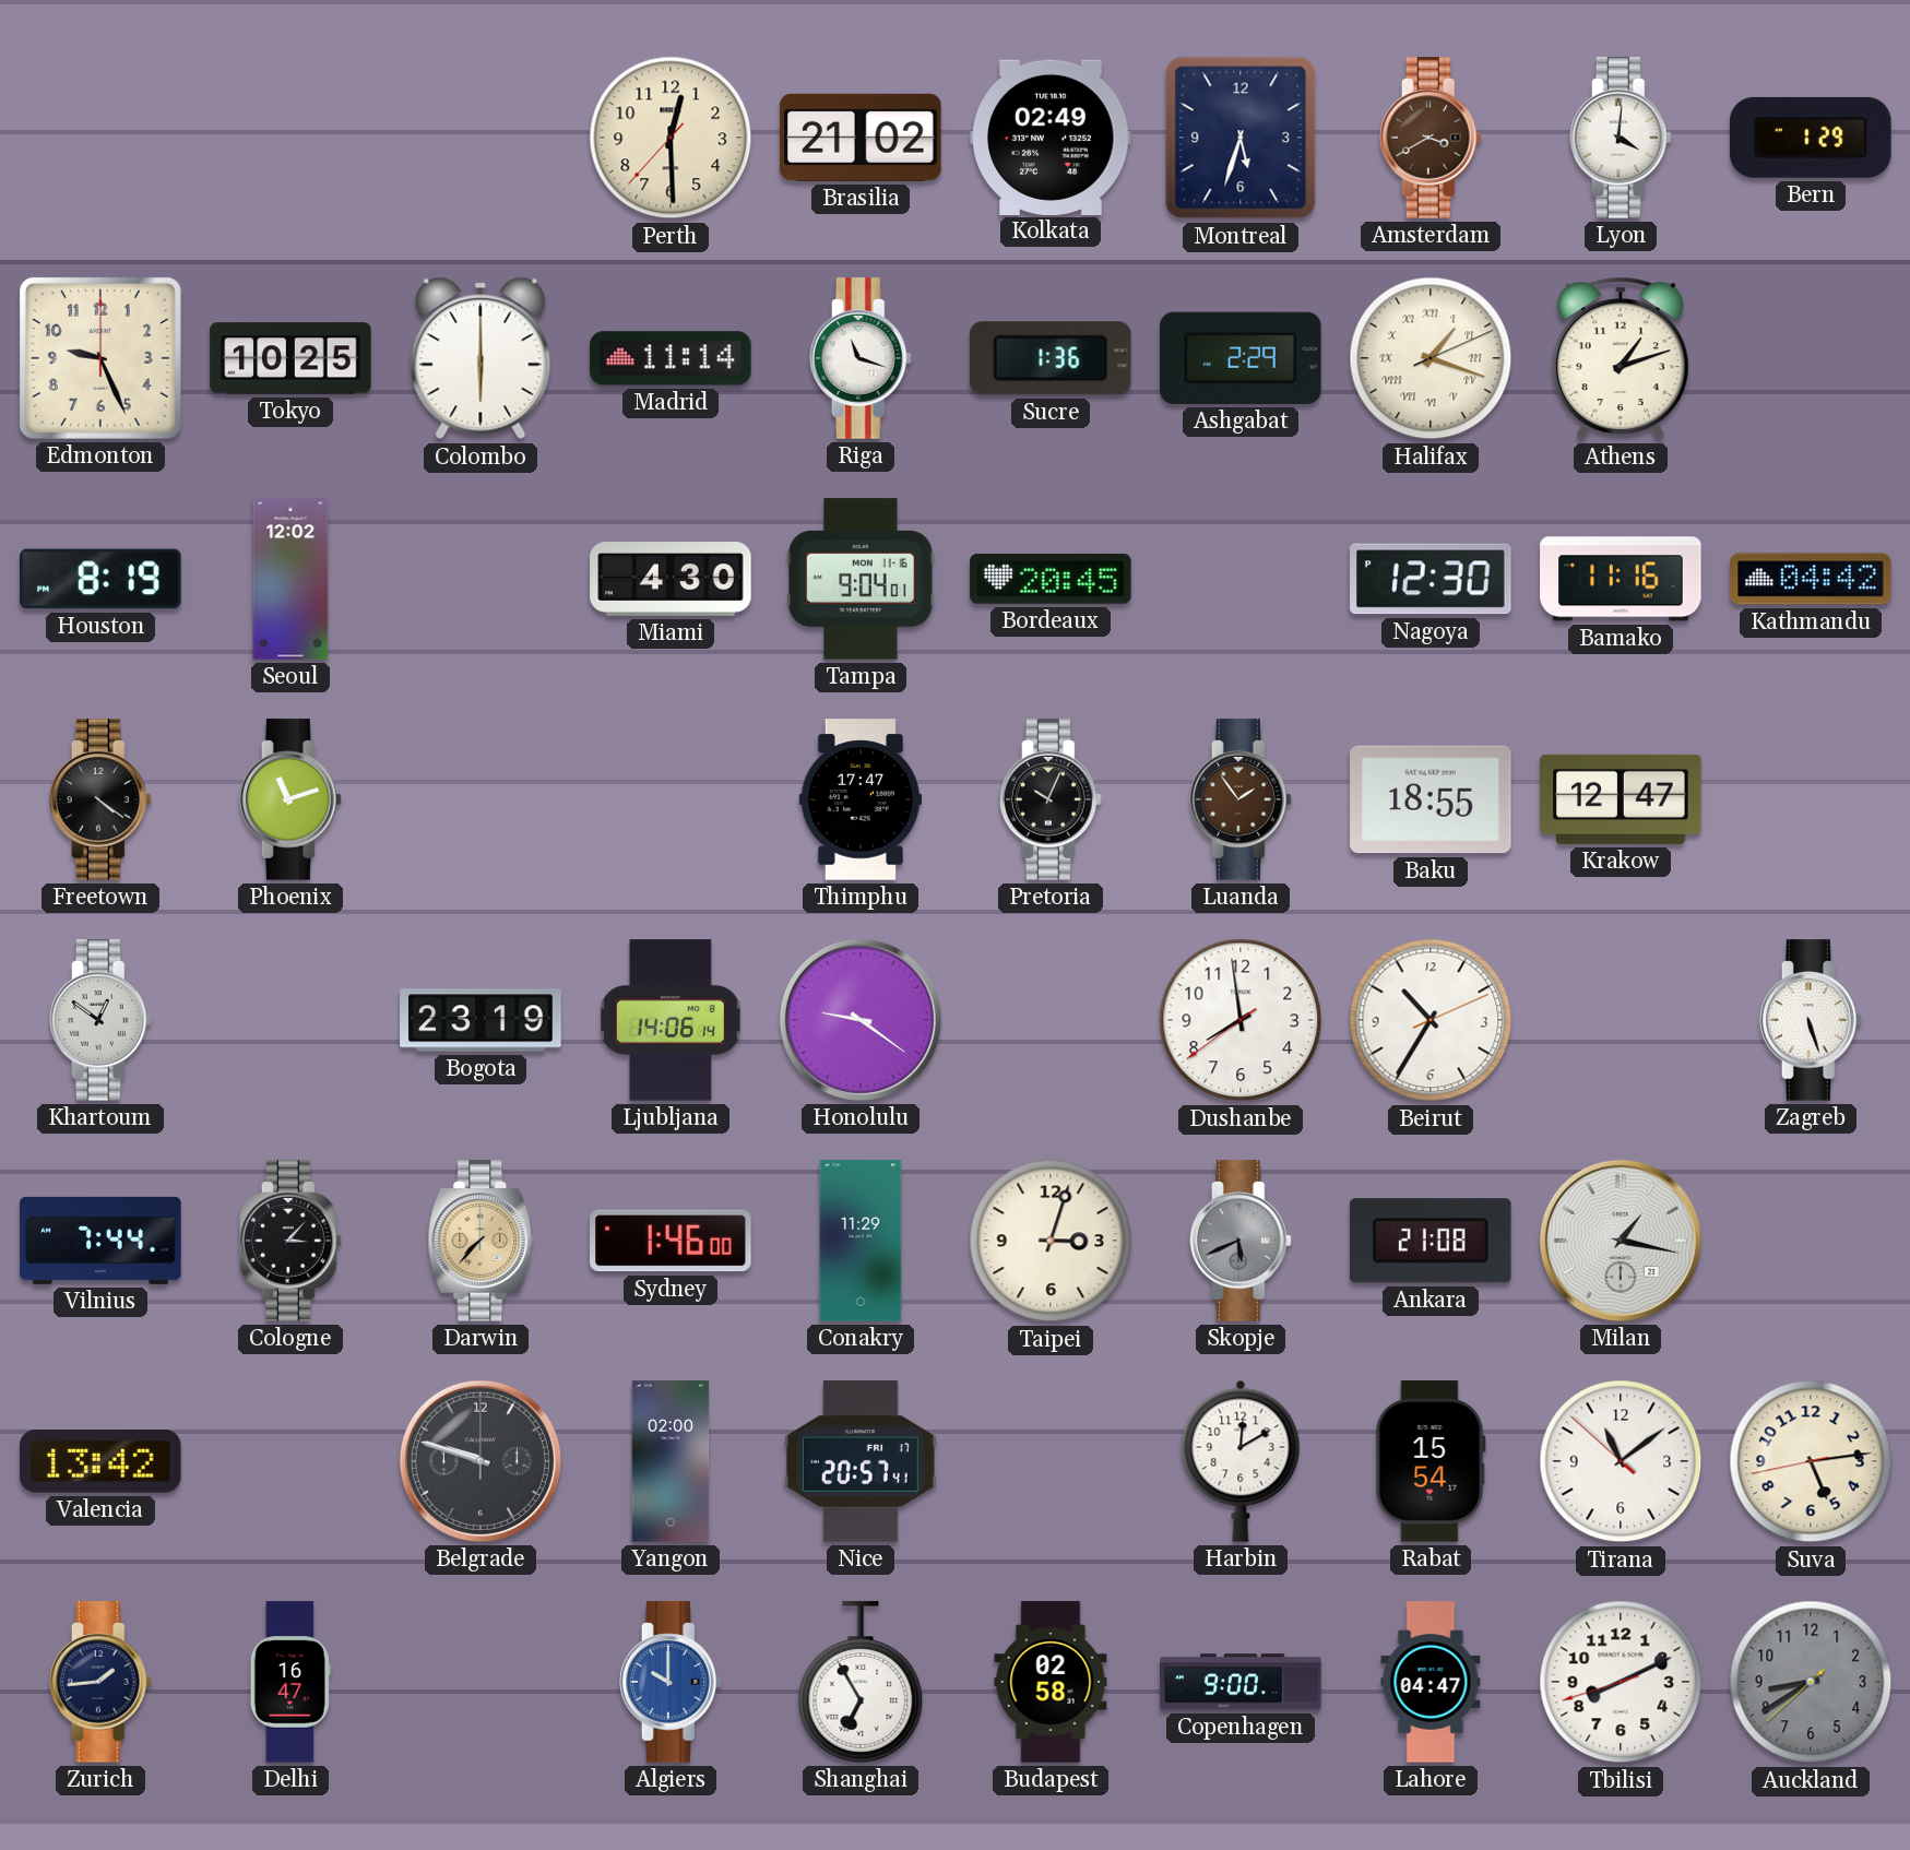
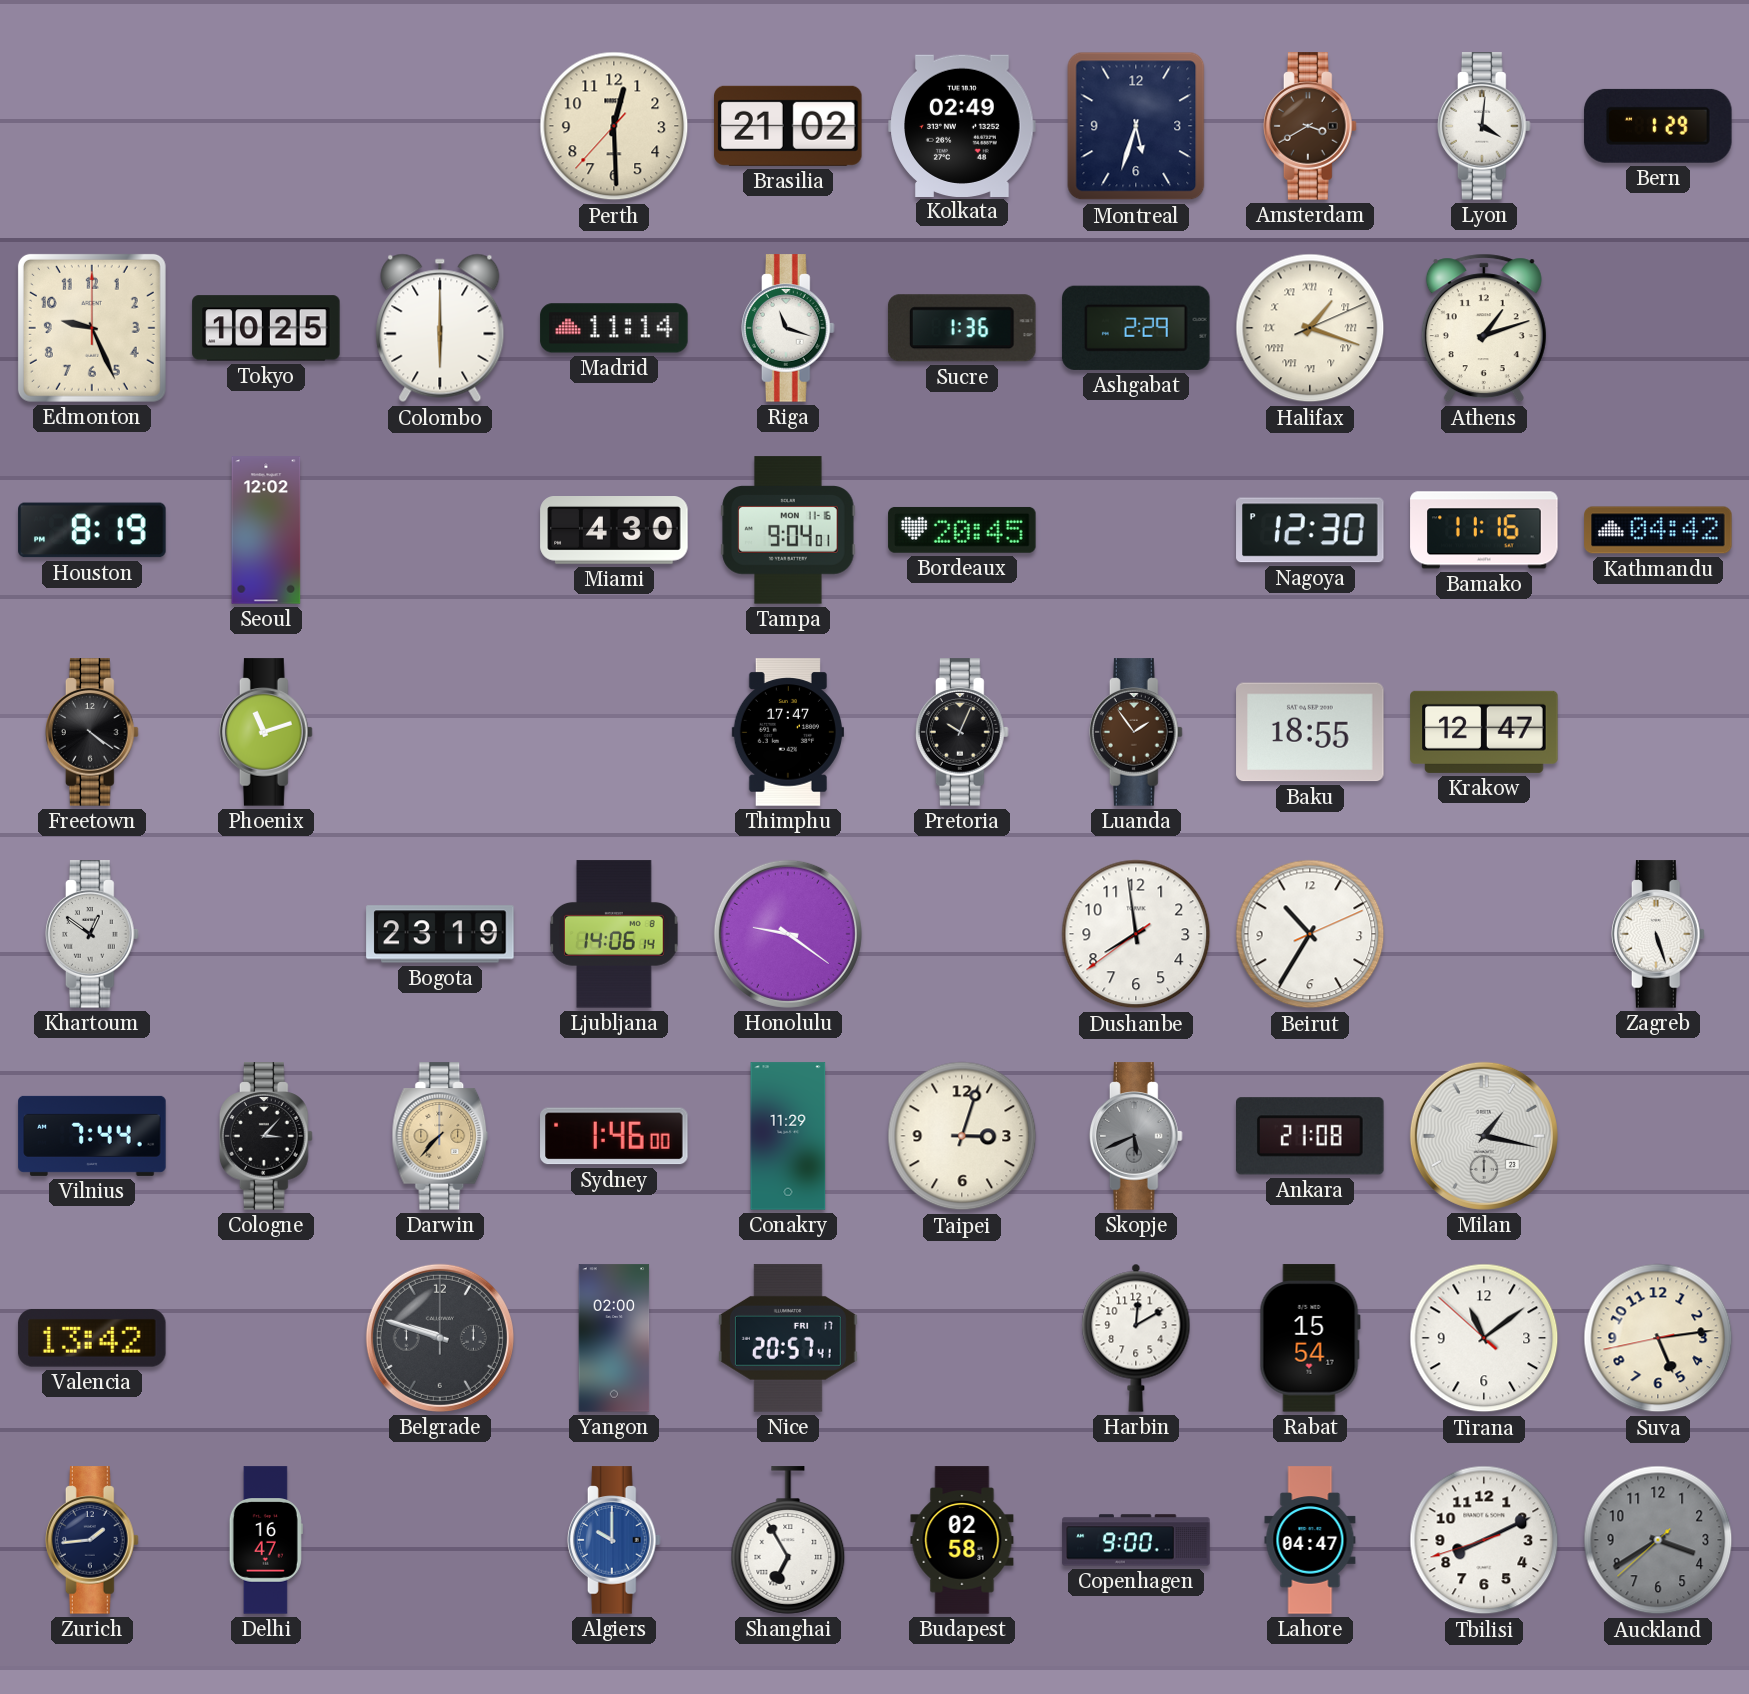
Auckland: 8:39 -> 3:39 (1658, 1540)
